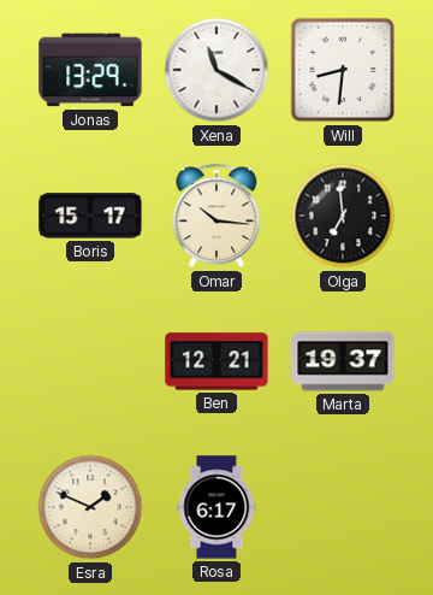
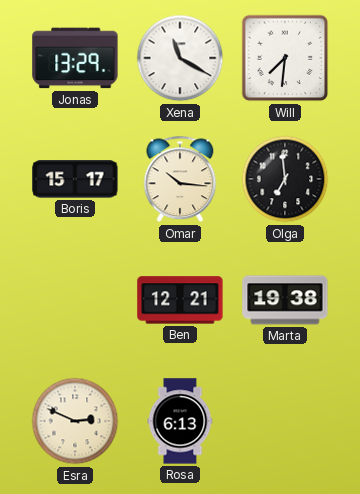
Will: 8:31 -> 7:31 (285, 58)
Marta: 19:37 -> 19:38 (285, 300)
Esra: 1:49 -> 2:49 (75, 421)
Rosa: 6:17 -> 6:13 (180, 421)
